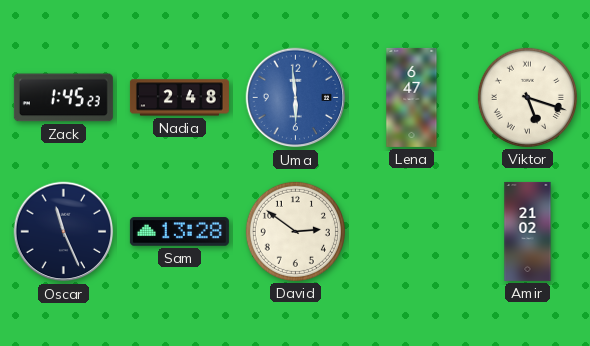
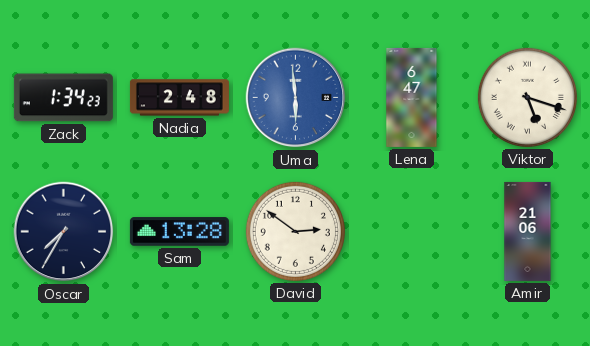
Zack: 1:45 -> 1:34 (63, 98)
Oscar: 11:26 -> 7:35 (64, 232)
Amir: 21:02 -> 21:06 (528, 231)
